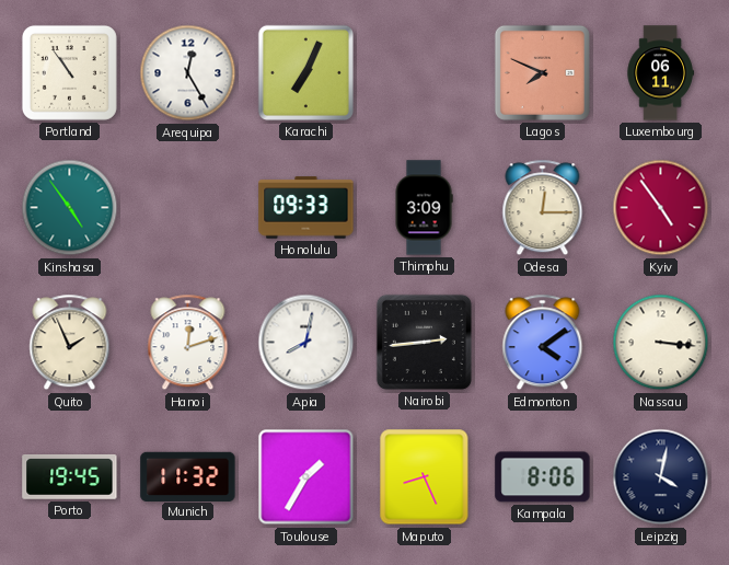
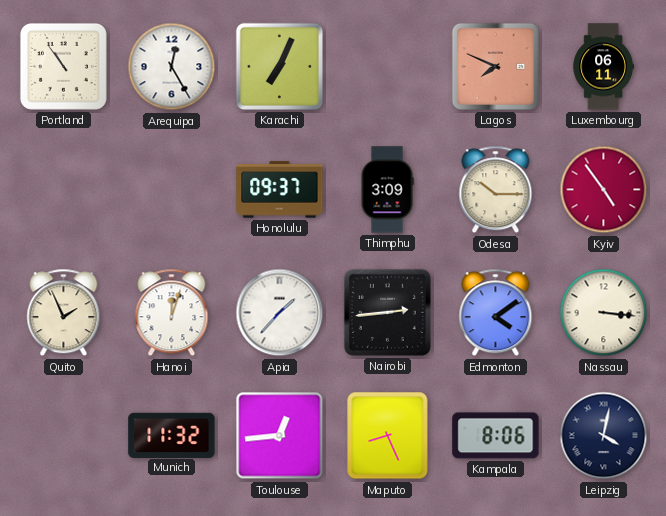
Kinshasa: 4:54 -> none (70, 208)
Honolulu: 09:33 -> 09:37 (280, 190)
Odesa: 12:15 -> 10:15 (496, 190)
Hanoi: 12:12 -> 12:03 (172, 313)
Apia: 8:02 -> 1:37 (280, 313)
Porto: 19:45 -> none (70, 476)
Toulouse: 1:35 -> 12:44 (280, 436)
